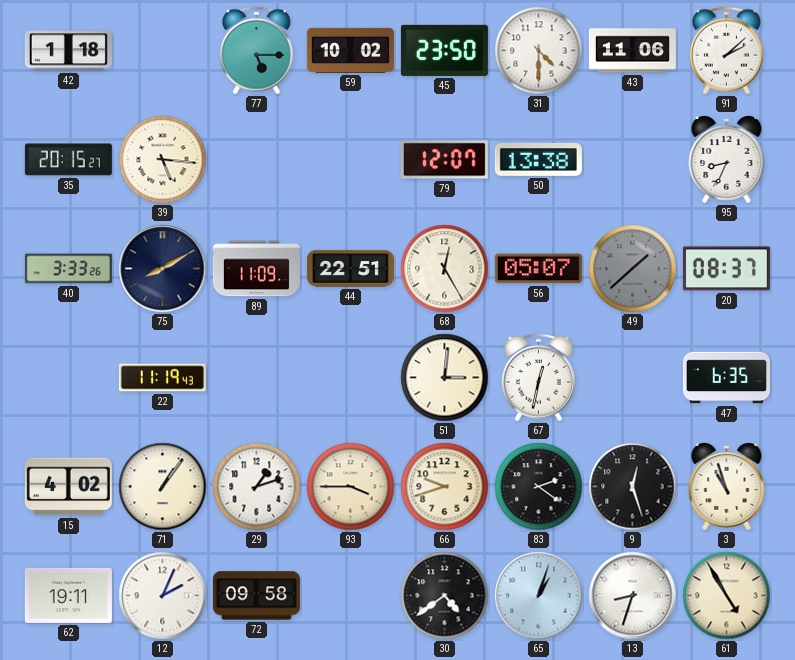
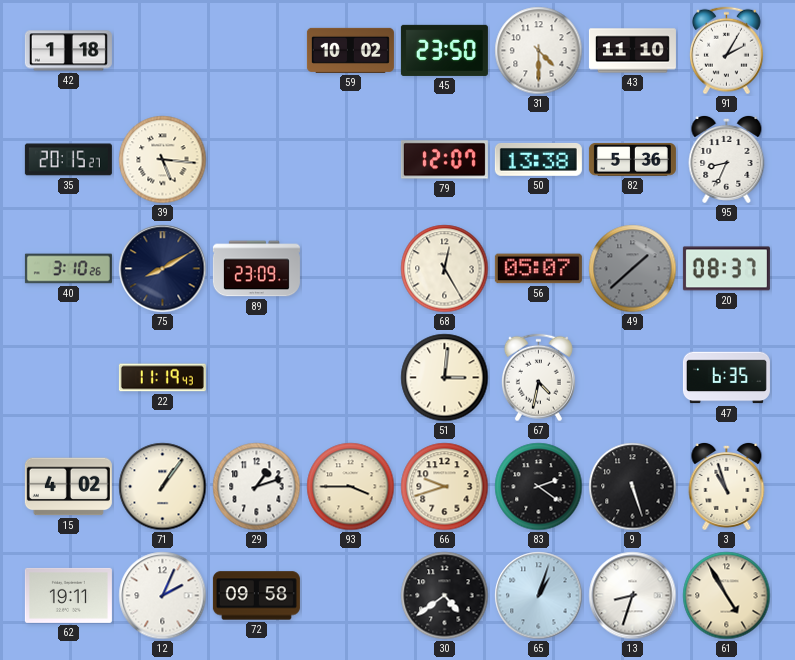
77: 5:15 -> none (256, 51)
43: 11:06 -> 11:10 (632, 51)
91: 2:08 -> 2:05 (726, 51)
82: none -> 5:36 (632, 160)
40: 3:33 -> 3:10 (68, 269)
89: 11:09 -> 23:09 (256, 269)
44: 22:51 -> none (350, 269)
67: 12:32 -> 4:32 (538, 378)
9: 12:27 -> 5:27 (633, 487)
